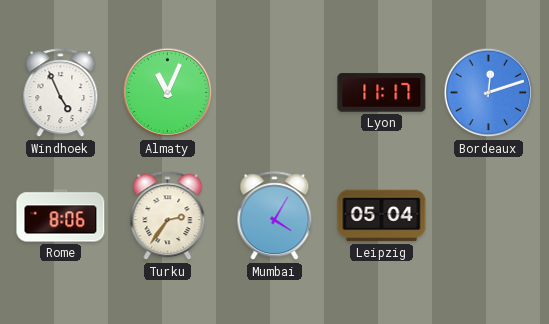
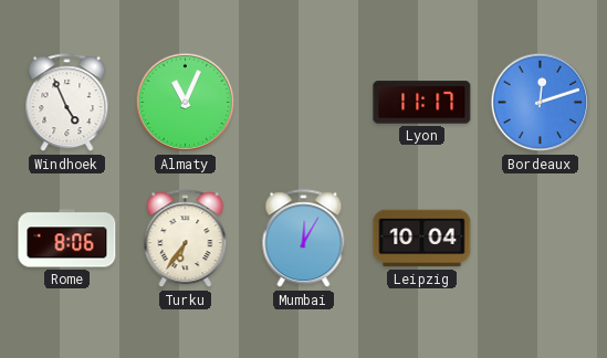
Turku: 2:36 -> 6:36 (186, 239)
Mumbai: 4:05 -> 12:05 (304, 239)
Leipzig: 05:04 -> 10:04 (422, 239)
